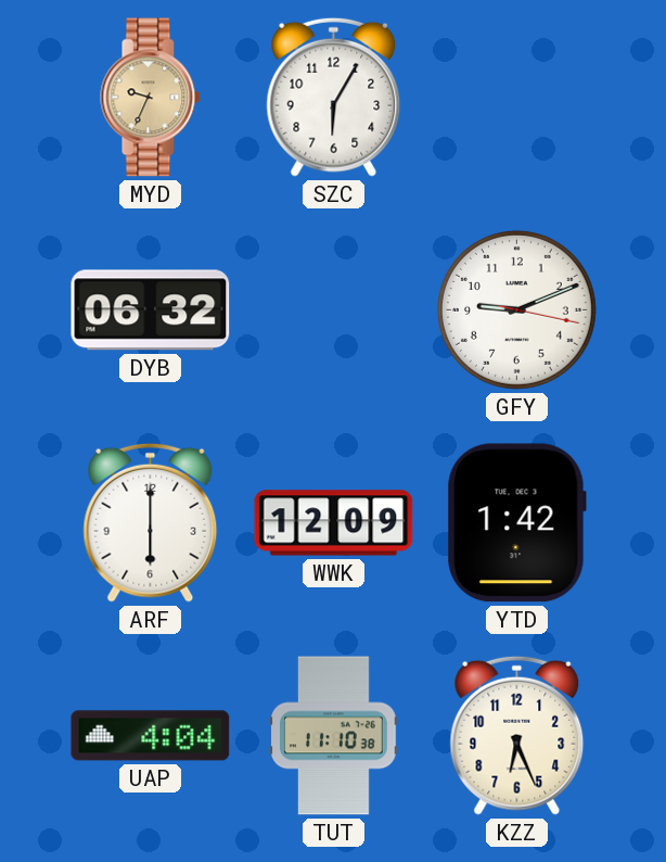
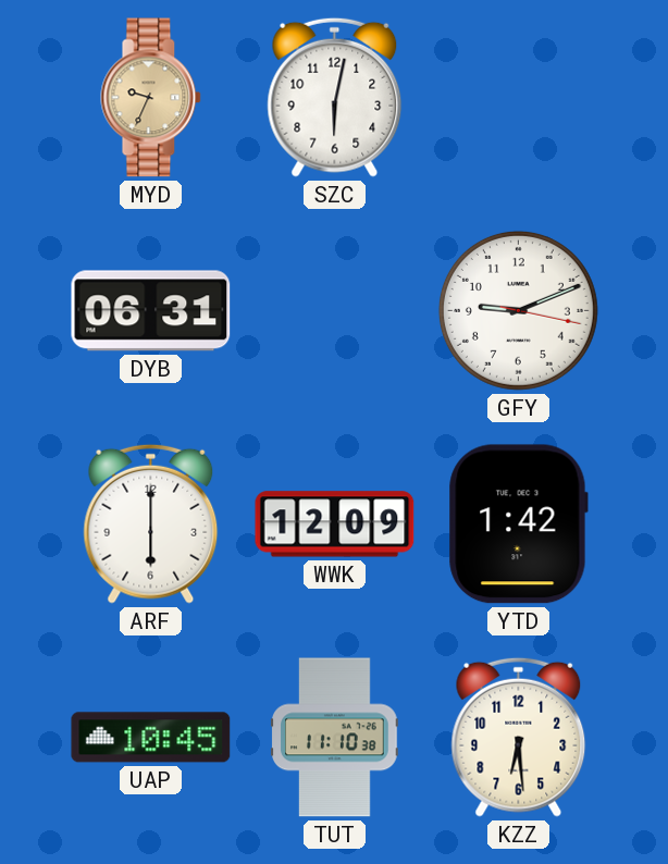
SZC: 6:05 -> 6:02 (335, 97)
DYB: 06:32 -> 06:31 (151, 311)
UAP: 4:04 -> 10:45 (151, 738)
KZZ: 6:26 -> 6:29 (519, 737)
